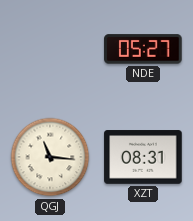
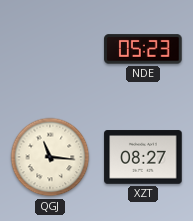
NDE: 05:27 -> 05:23 (143, 49)
XZT: 08:31 -> 08:27 (143, 157)
